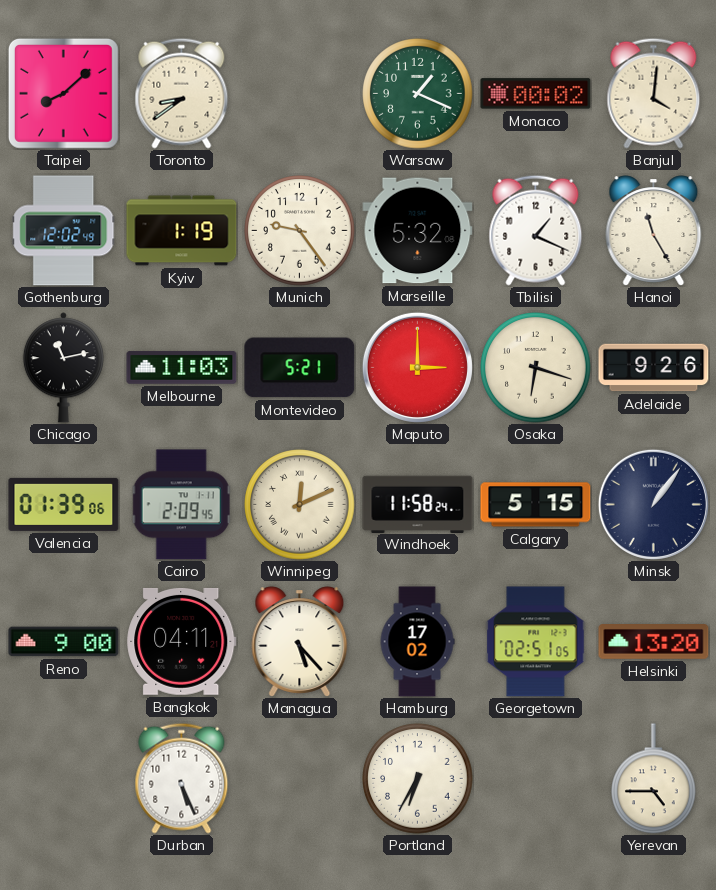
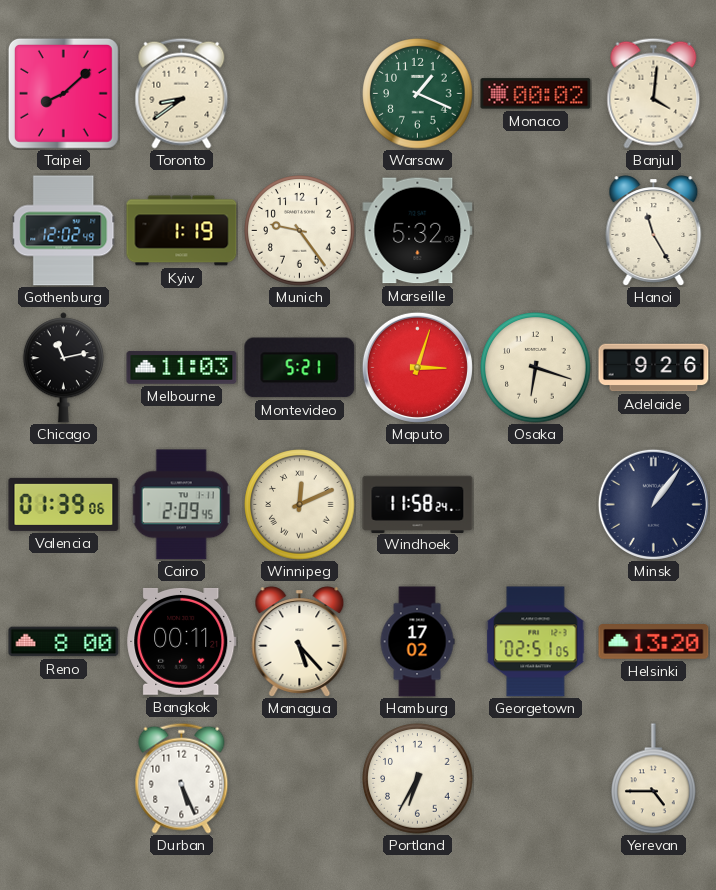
Tbilisi: 1:19 -> none (536, 230)
Maputo: 3:00 -> 3:03 (417, 367)
Calgary: 5:15 -> none (536, 505)
Reno: 9:00 -> 8:00 (64, 642)
Bangkok: 04:11 -> 00:11 (182, 641)
